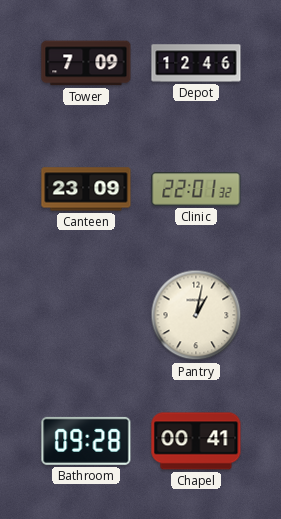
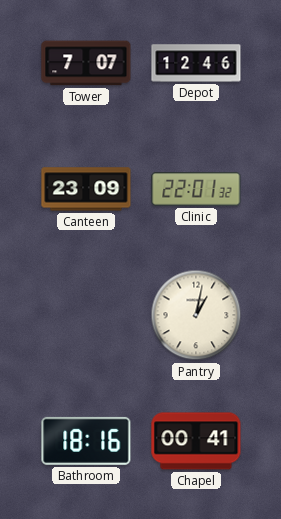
Tower: 7:09 -> 7:07 (86, 63)
Bathroom: 09:28 -> 18:16 (86, 441)
